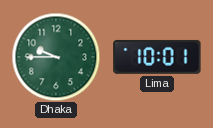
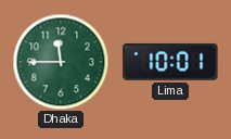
Dhaka: 9:45 -> 11:45 (61, 62)
